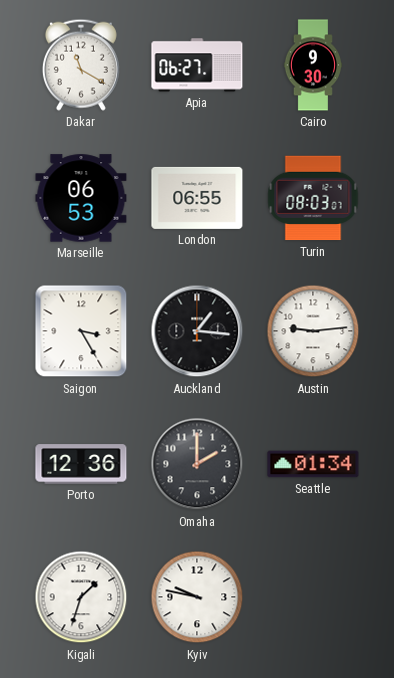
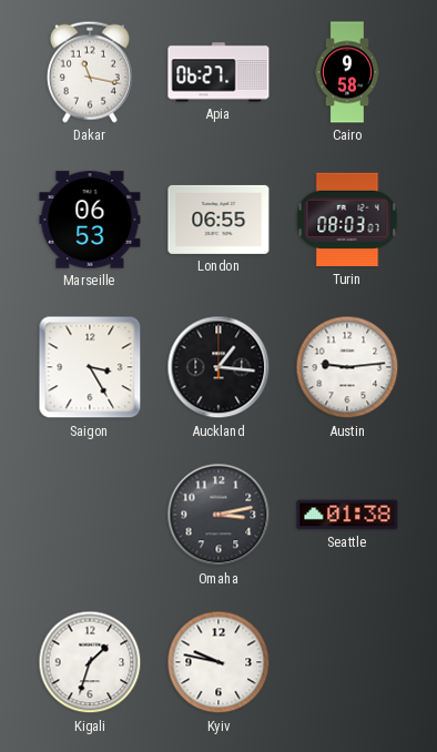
Dakar: 11:20 -> 11:17 (90, 72)
Cairo: 9:30 -> 9:58 (346, 72)
Porto: 12:36 -> none (81, 464)
Omaha: 2:00 -> 3:13 (218, 515)
Seattle: 01:34 -> 01:38 (347, 515)
